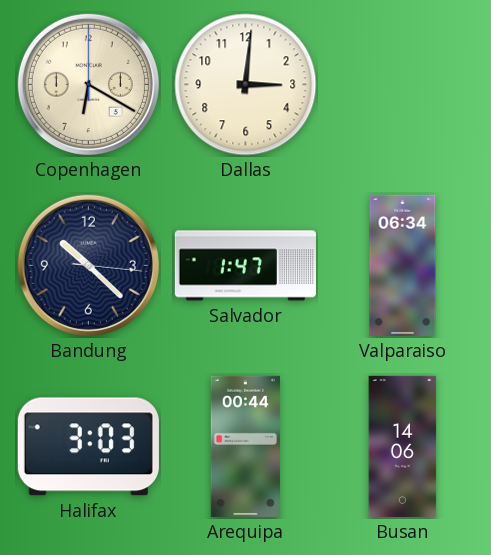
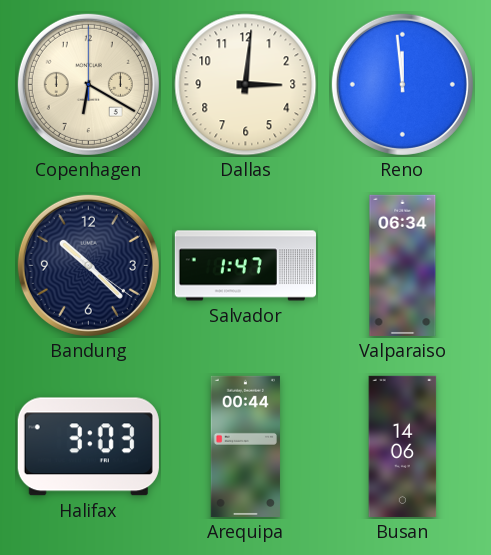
Reno: none -> 11:59 (402, 84)
Bandung: 10:22:16 -> 10:22:21 (88, 265)
